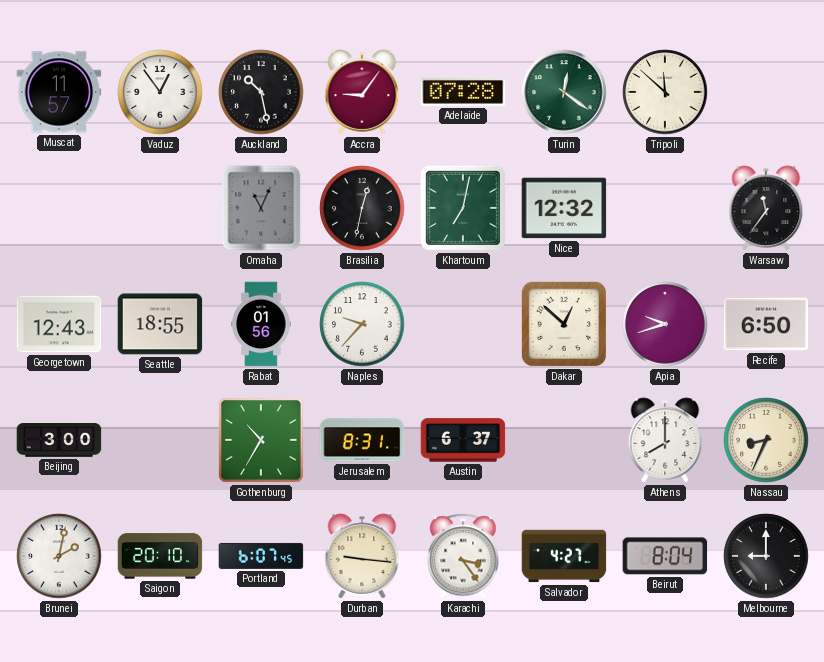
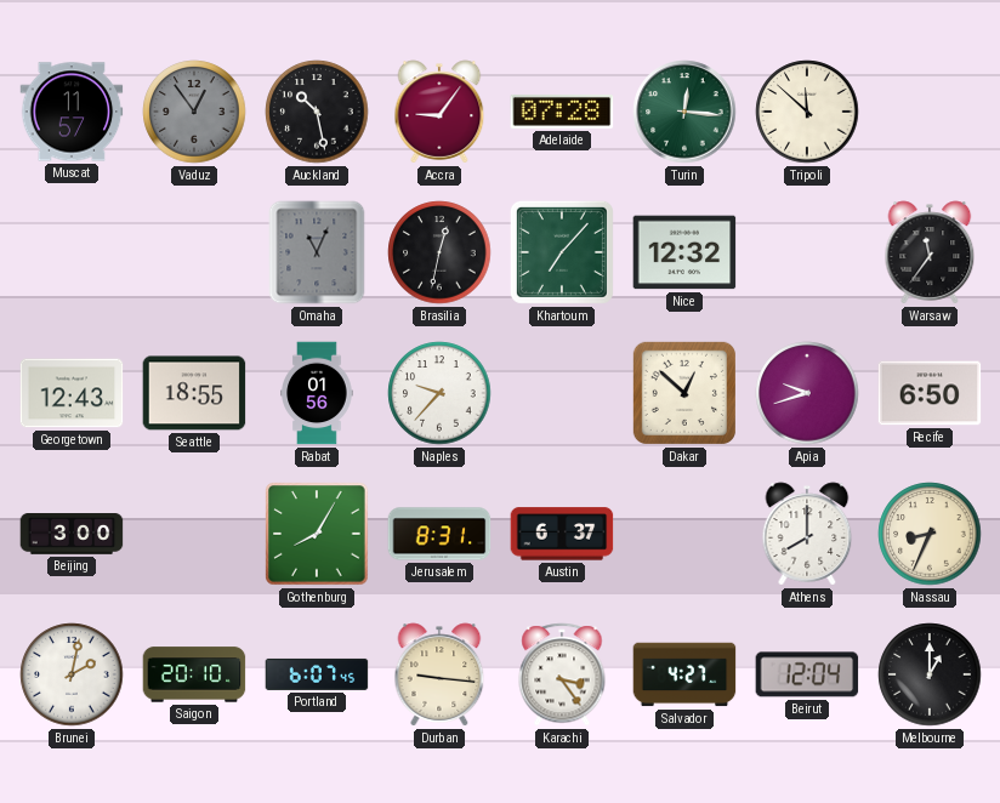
Vaduz dial: white -> grey (194, 112)
Turin: 12:21 -> 12:16 (684, 112)
Khartoum: 7:02 -> 7:07 (562, 252)
Gothenburg: 10:35 -> 8:05 (317, 534)
Beirut: 8:04 -> 12:04 (807, 674)
Melbourne: 9:00 -> 1:00 (930, 674)
